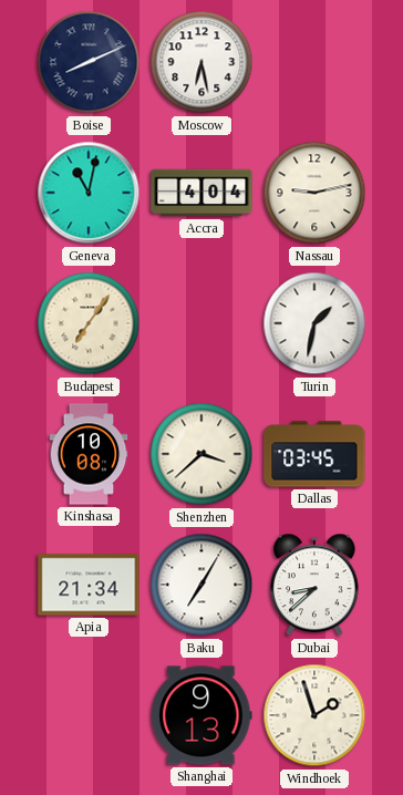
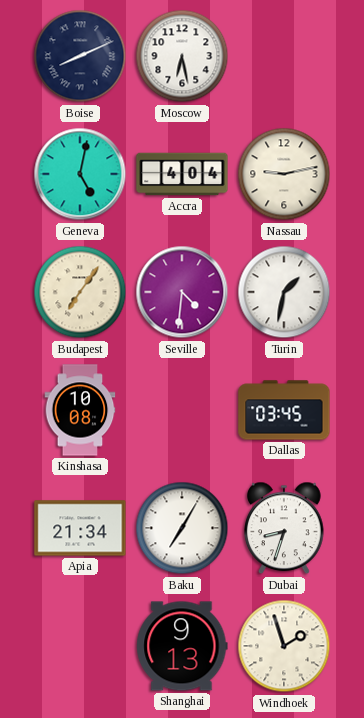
Geneva: 11:02 -> 5:02 (80, 174)
Seville: none -> 4:31 (182, 292)
Shenzhen: 3:38 -> none (201, 454)
Dubai: 8:38 -> 8:33 (284, 528)
